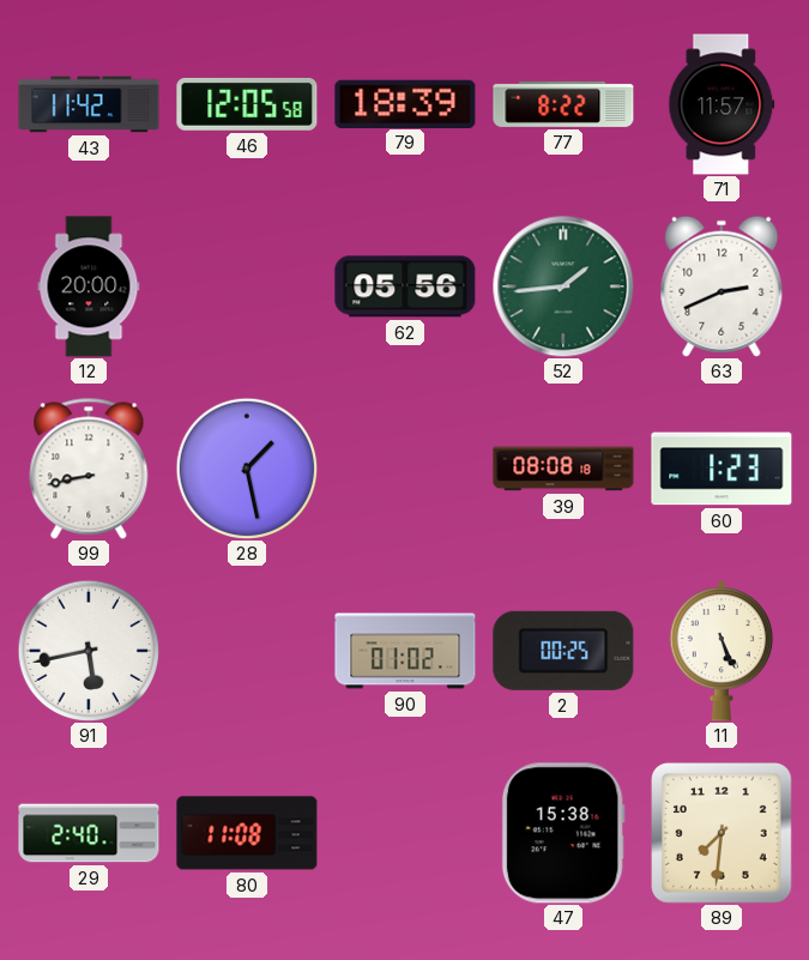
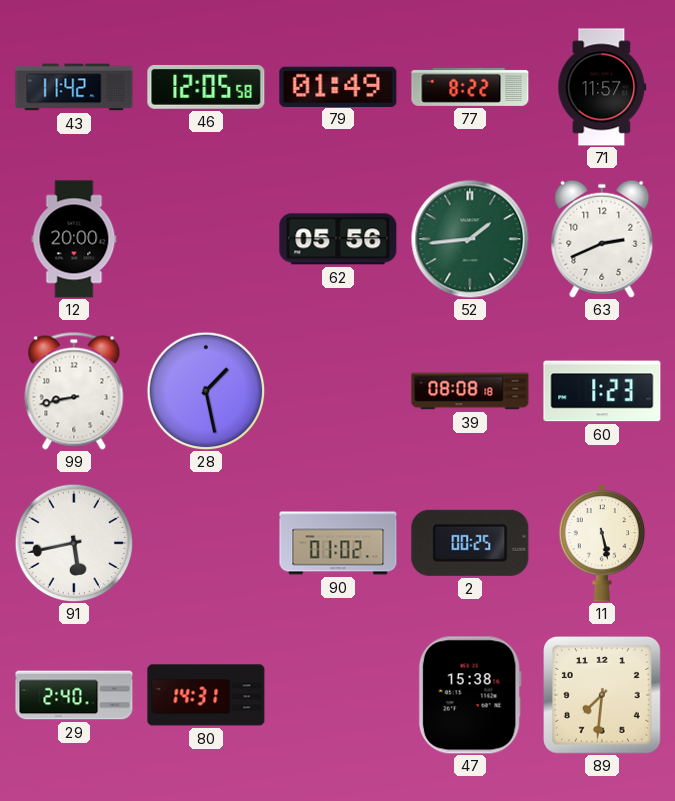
79: 18:39 -> 01:49 (338, 86)
11: 5:26 -> 5:28 (602, 543)
80: 11:08 -> 14:31 (206, 695)
